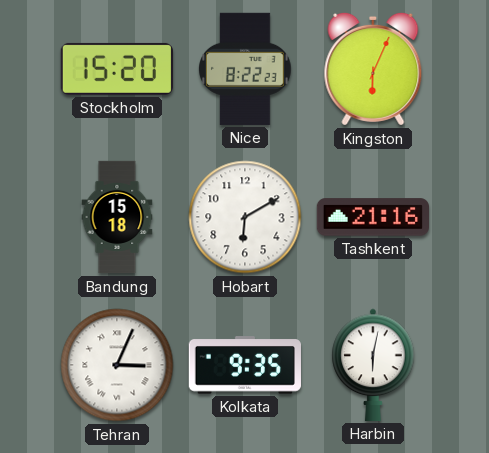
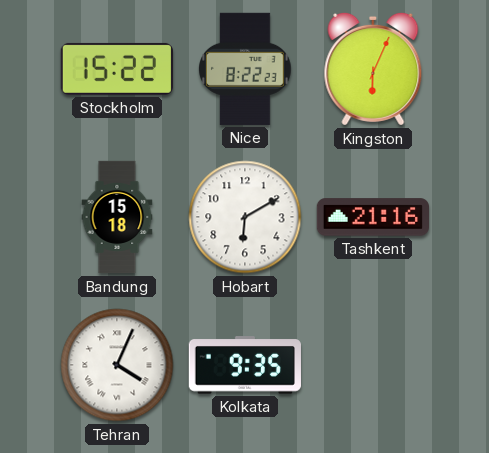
Stockholm: 15:20 -> 15:22 (117, 69)
Tehran: 3:04 -> 4:04 (117, 365)
Harbin: 6:02 -> none (373, 365)
